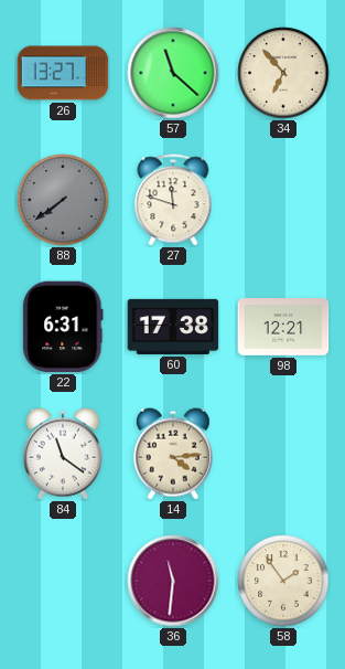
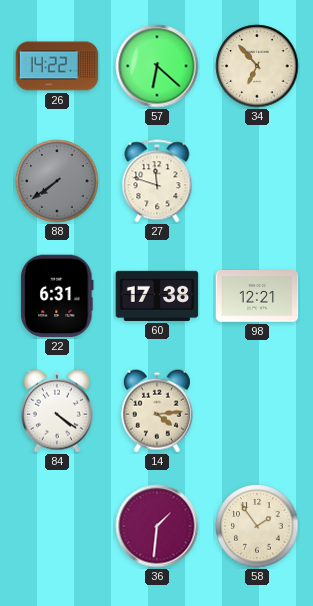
26: 13:27 -> 14:22 (57, 66)
57: 11:22 -> 6:22 (157, 66)
84: 11:21 -> 4:21 (57, 411)
36: 11:31 -> 1:31 (157, 526)
